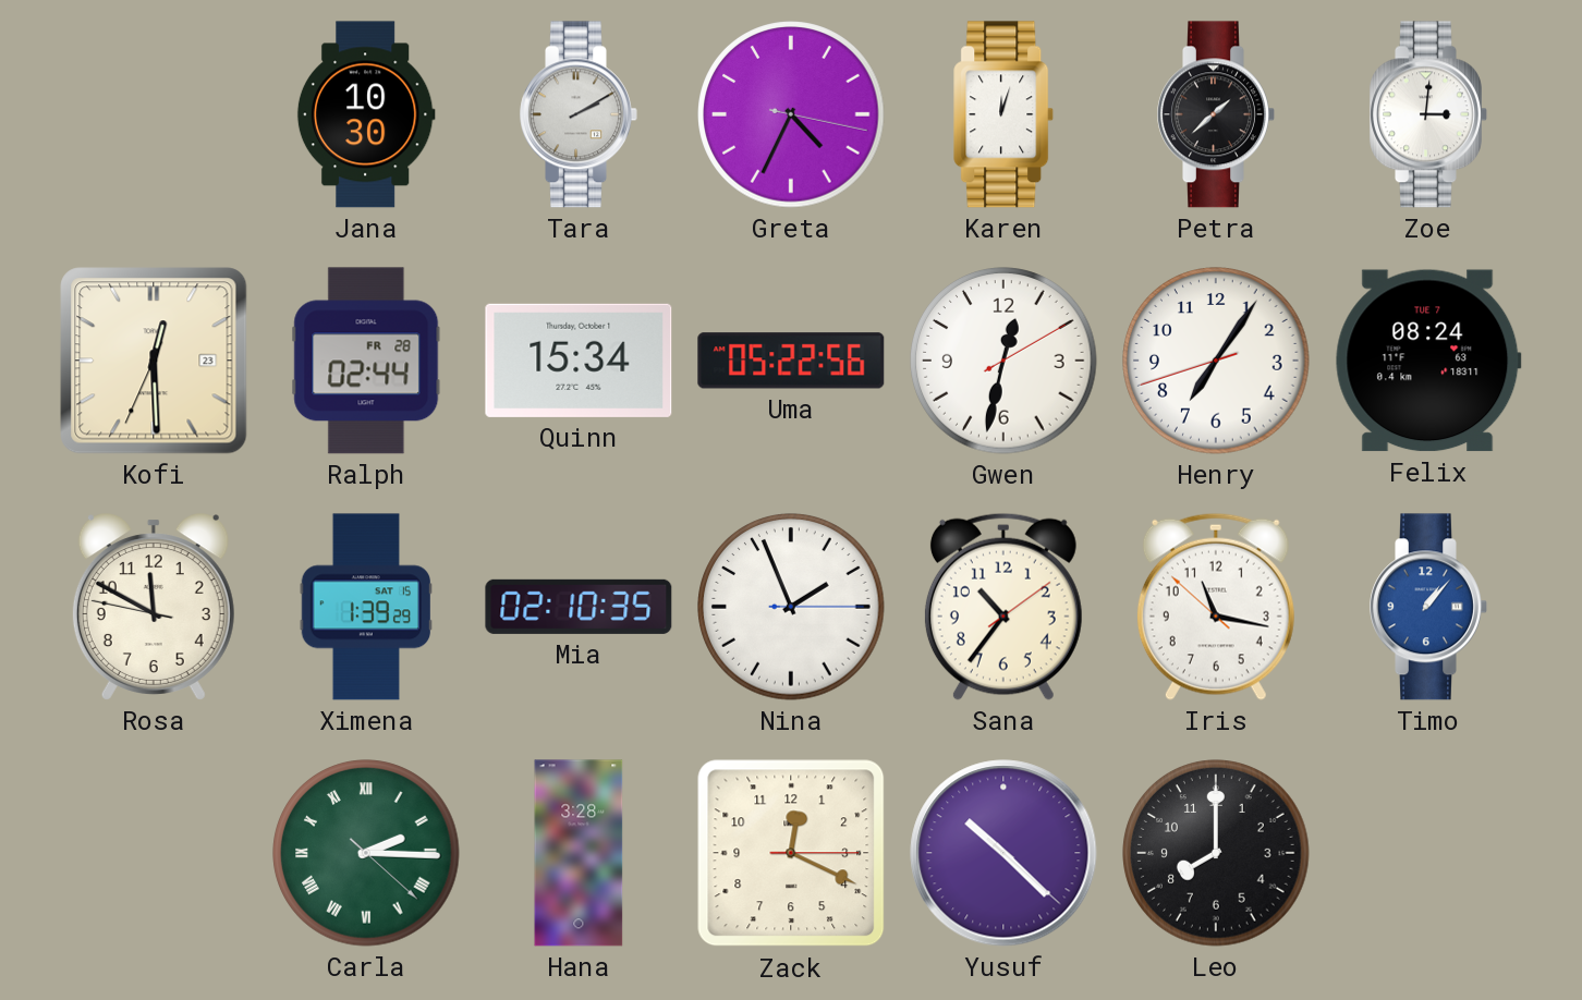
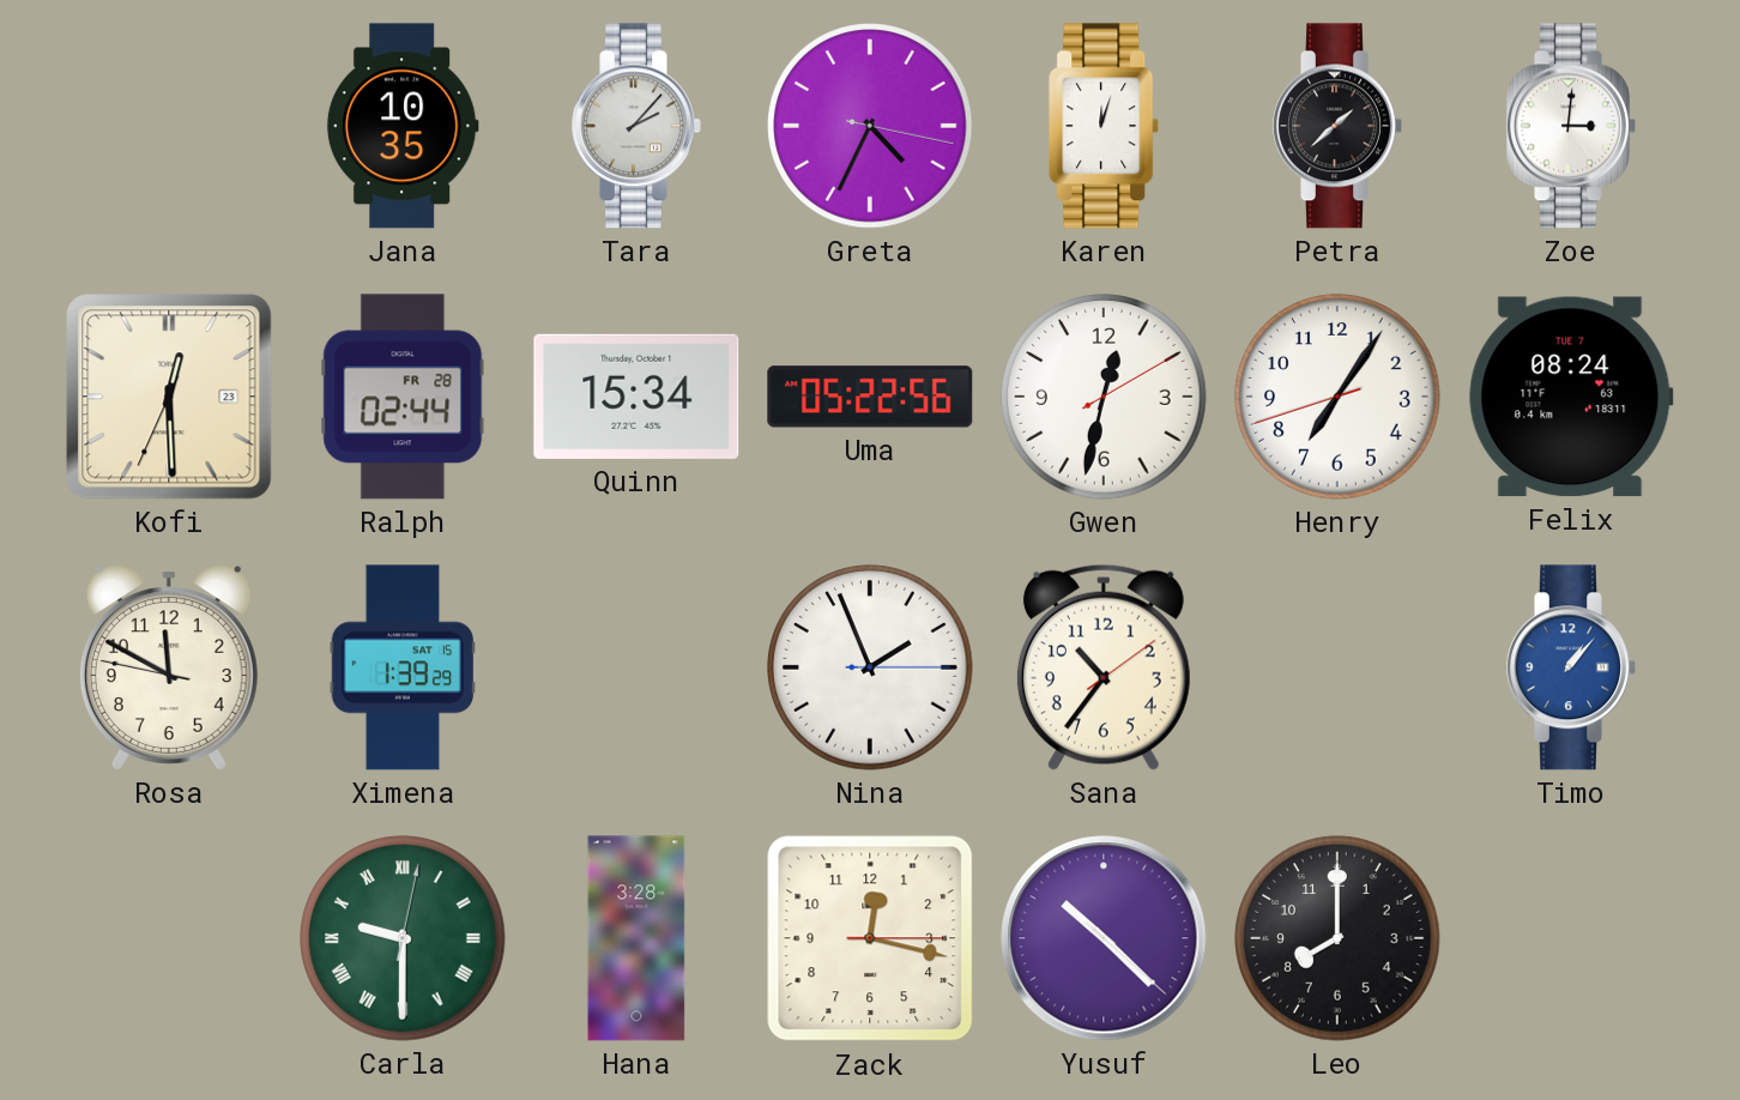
Jana: 10:30 -> 10:35 (403, 126)
Tara: 2:10 -> 2:07 (636, 126)
Mia: 02:10 -> none (579, 607)
Iris: 11:16 -> none (1216, 607)
Carla: 2:15 -> 9:30 (403, 938)
Zack: 12:19 -> 12:17 (870, 938)
